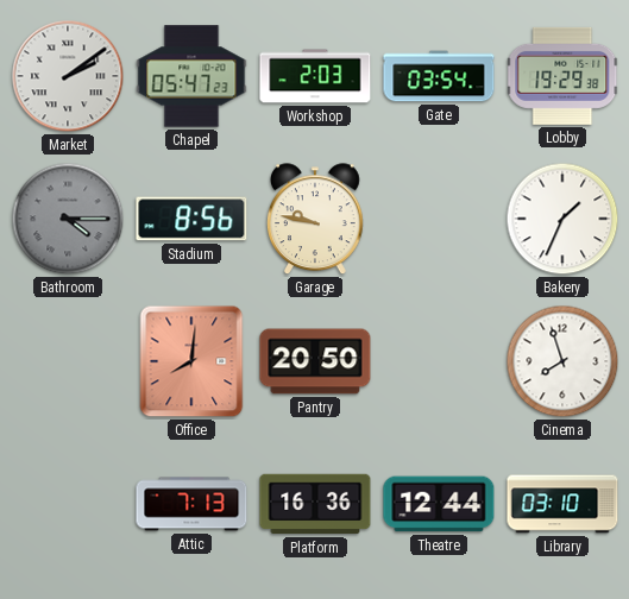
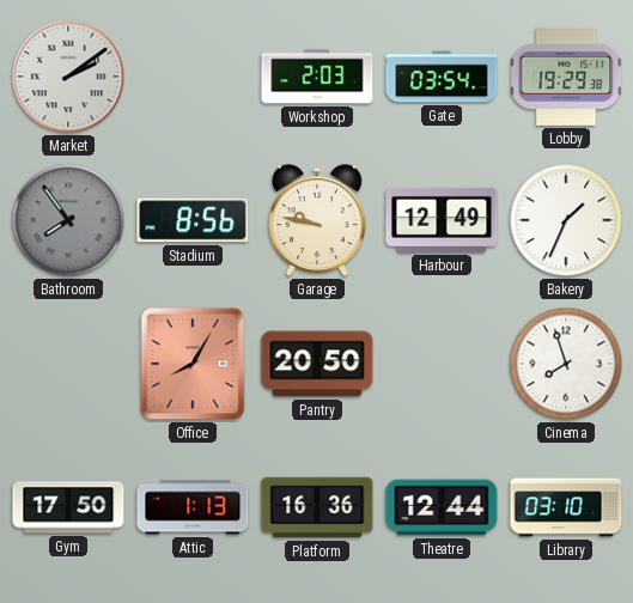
Chapel: 05:47 -> none (191, 76)
Bathroom: 4:15 -> 7:54 (68, 220)
Harbour: none -> 12:49 (442, 220)
Office: 8:01 -> 8:05 (193, 364)
Gym: none -> 17:50 (68, 507)
Attic: 7:13 -> 1:13 (193, 507)
